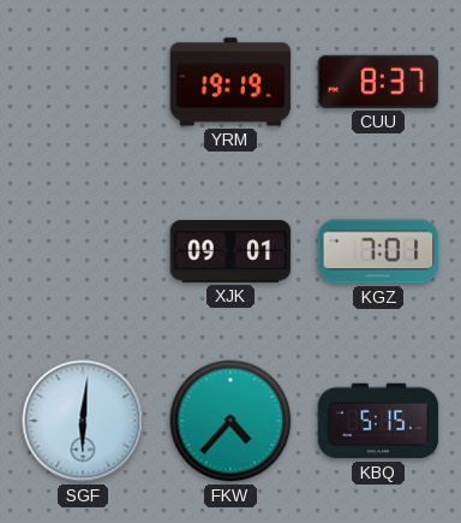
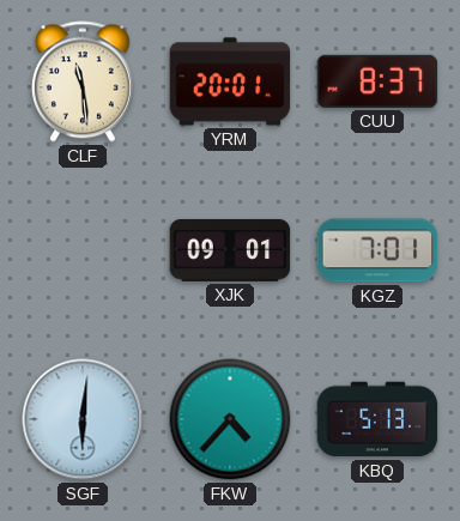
CLF: none -> 11:29 (83, 81)
YRM: 19:19 -> 20:01 (230, 81)
KBQ: 5:15 -> 5:13 (377, 419)
